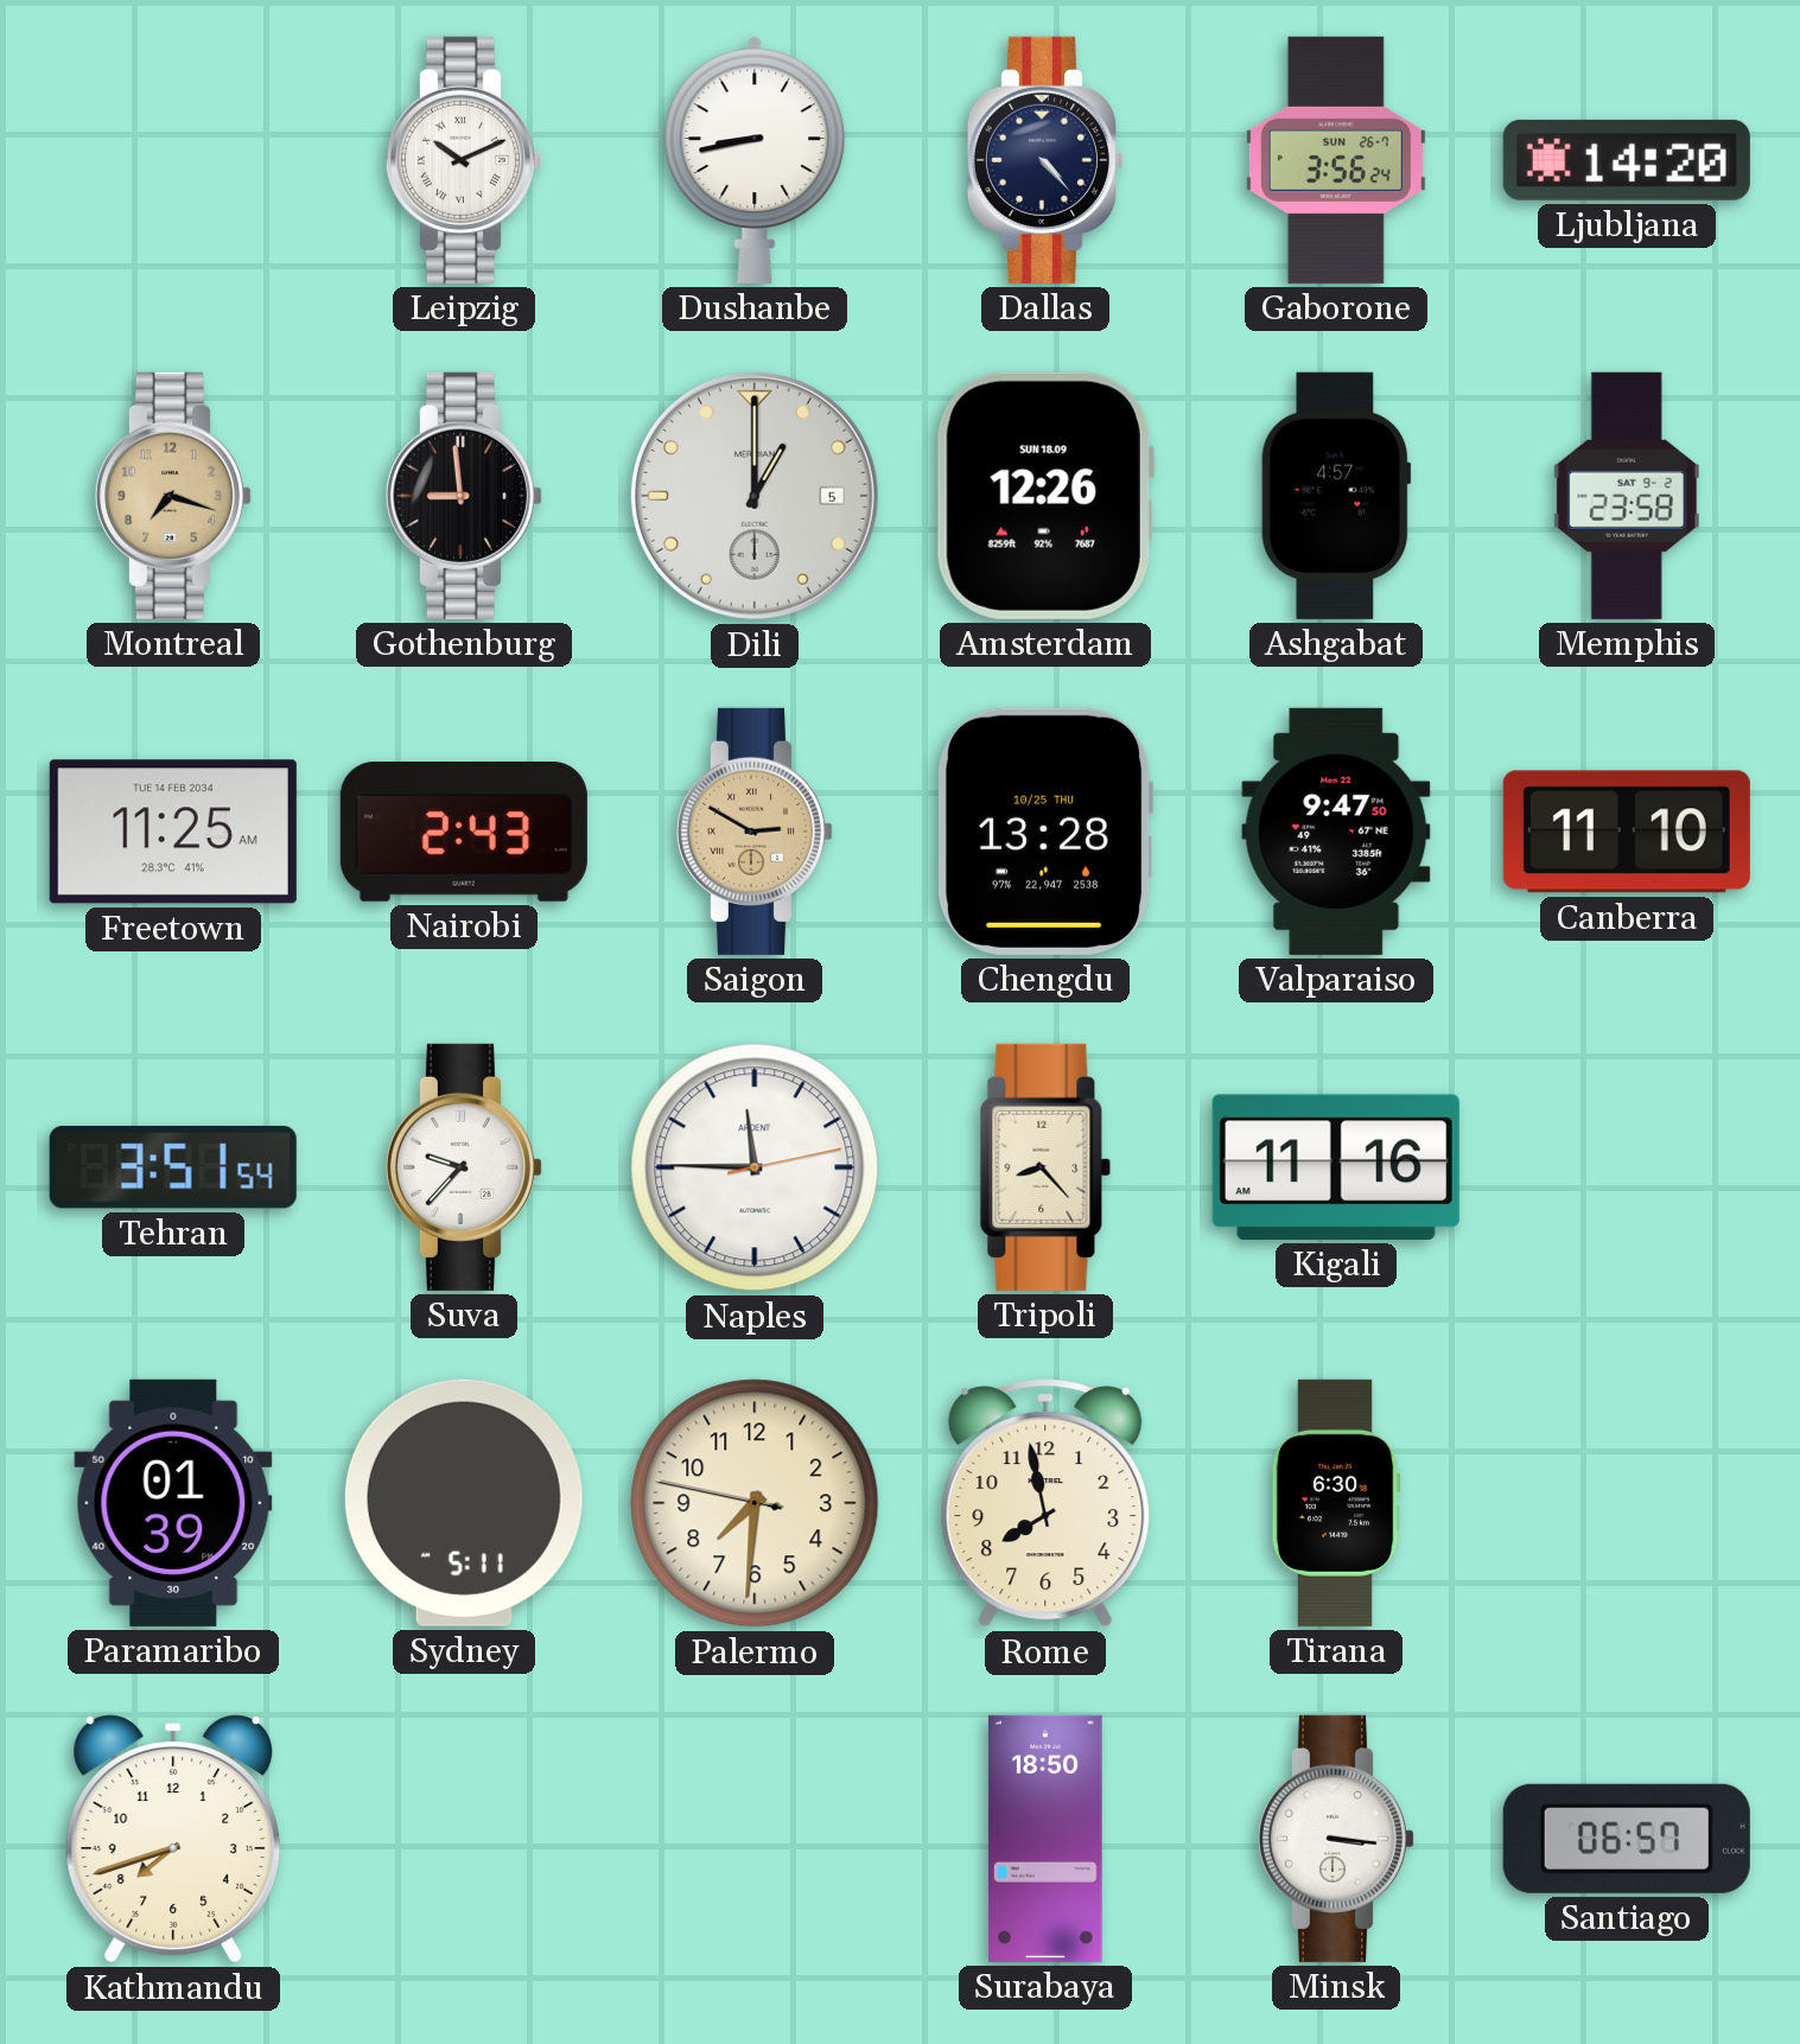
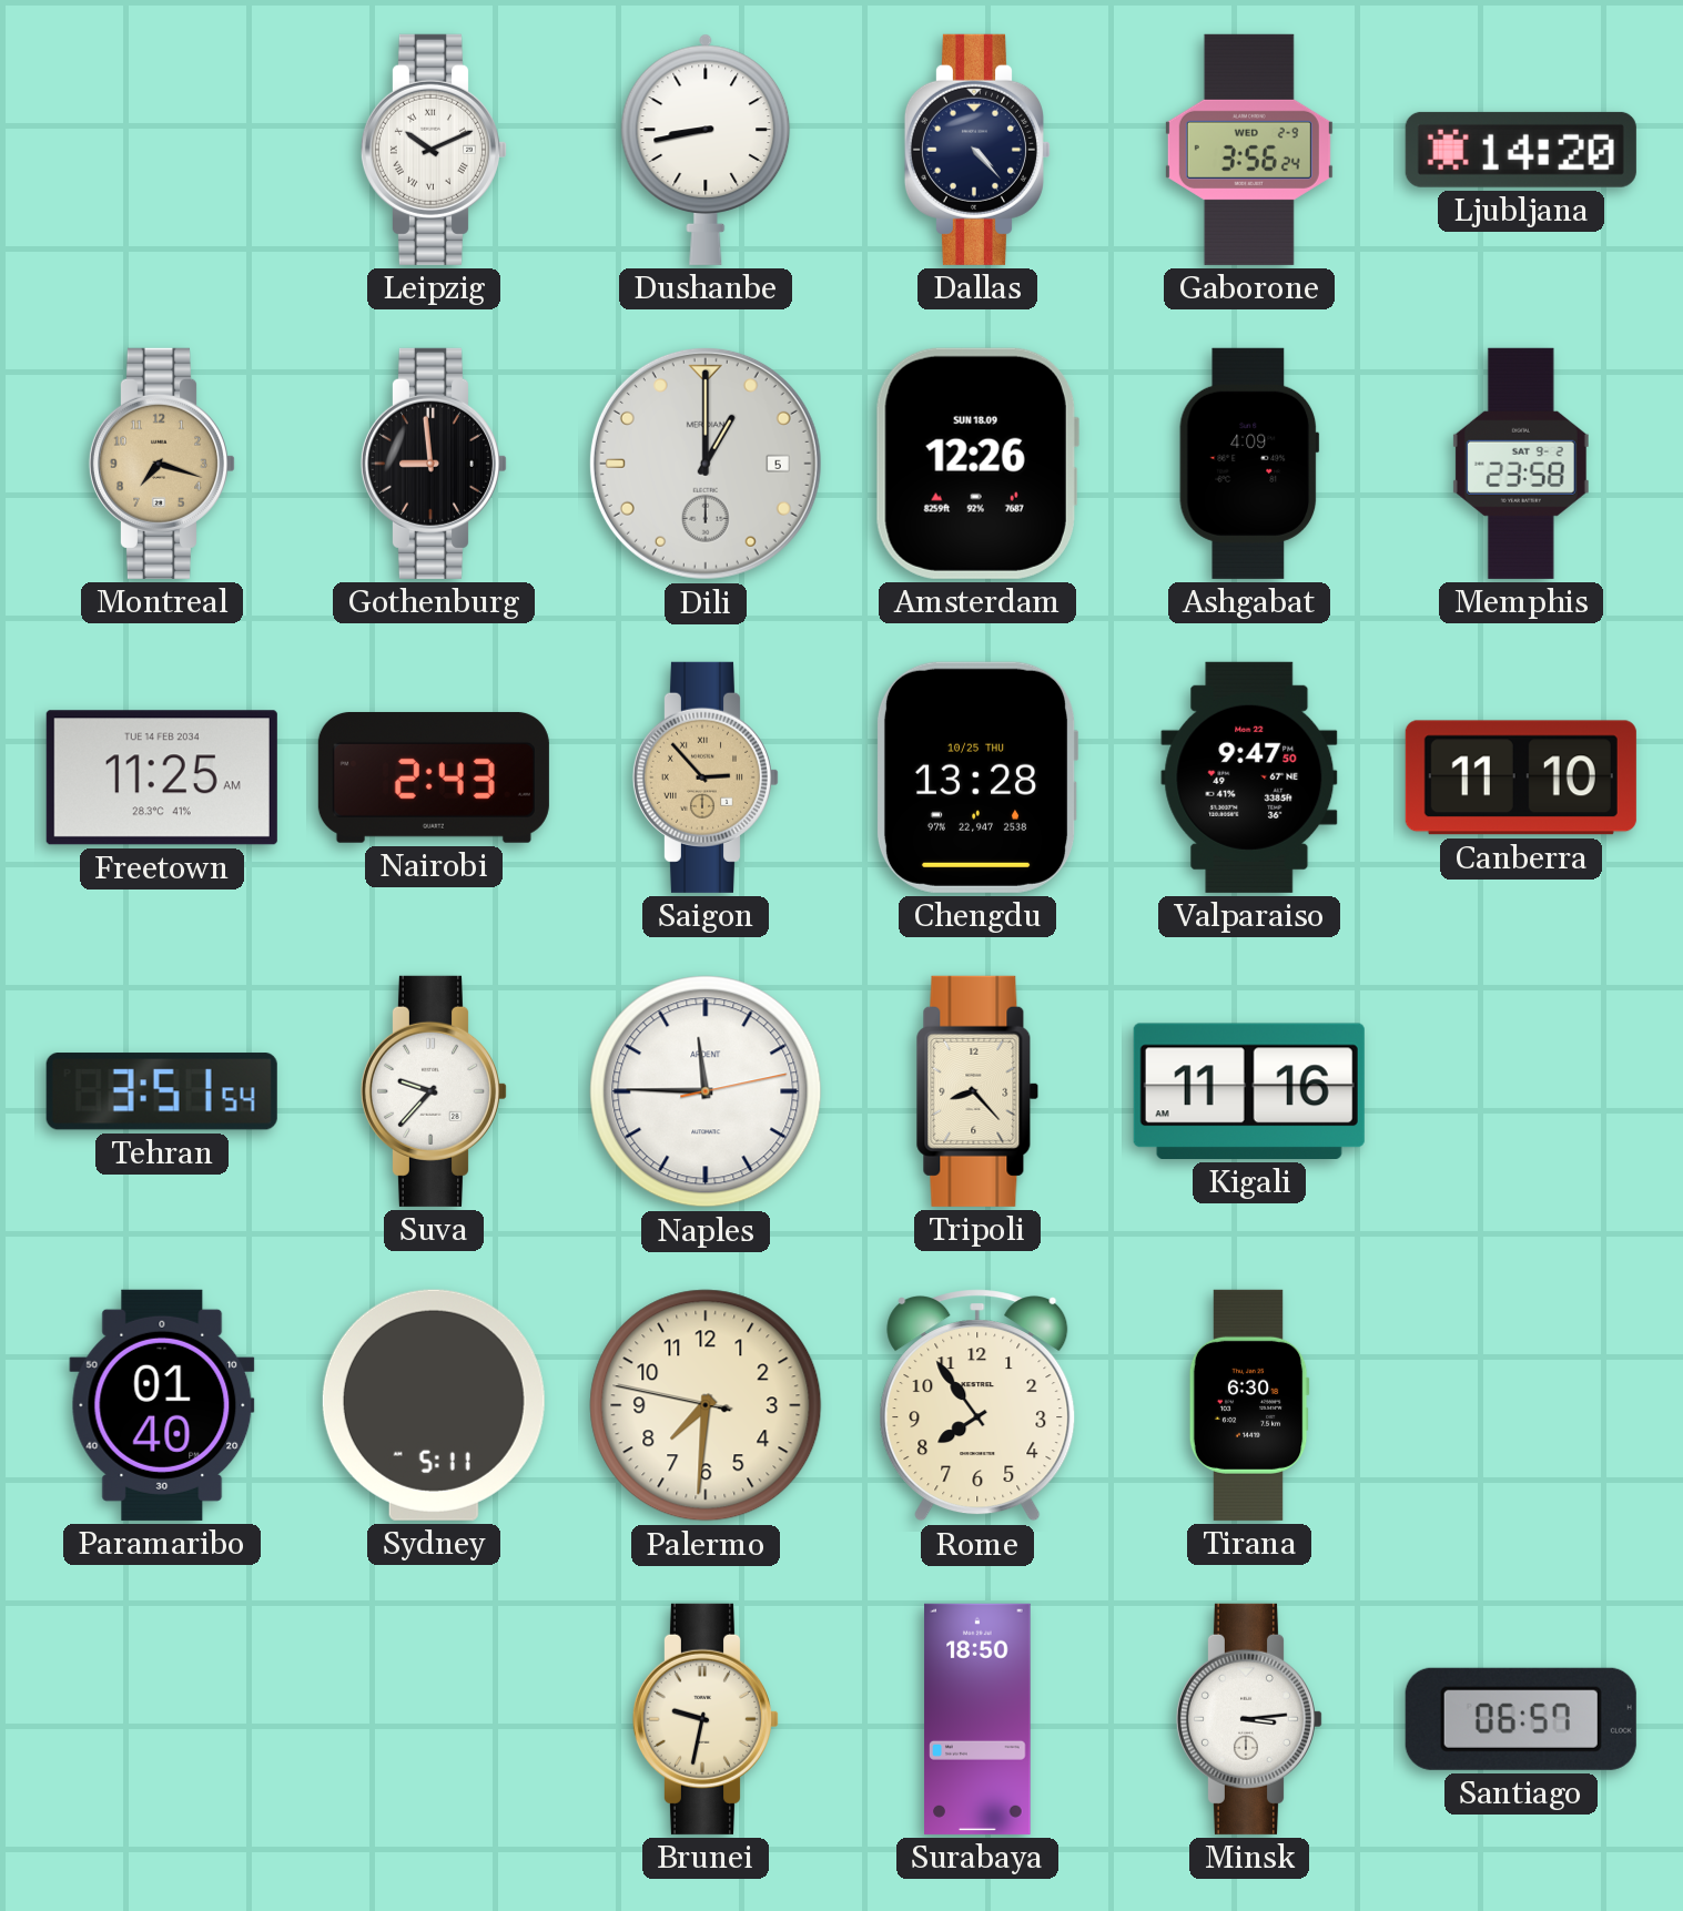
Gaborone date: SUN 26-7 -> WED 2-9 (1249, 150)
Ashgabat: 4:57 -> 4:09 (1249, 464)
Saigon: 2:50 -> 2:53 (704, 777)
Paramaribo: 01:39 -> 01:40 (162, 1405)
Rome: 7:58 -> 7:54 (977, 1405)
Kathmandu: 7:42 -> none (173, 1839)
Brunei: none -> 9:32 (704, 1719)
Minsk: 3:16 -> 3:14 (1248, 1719)
